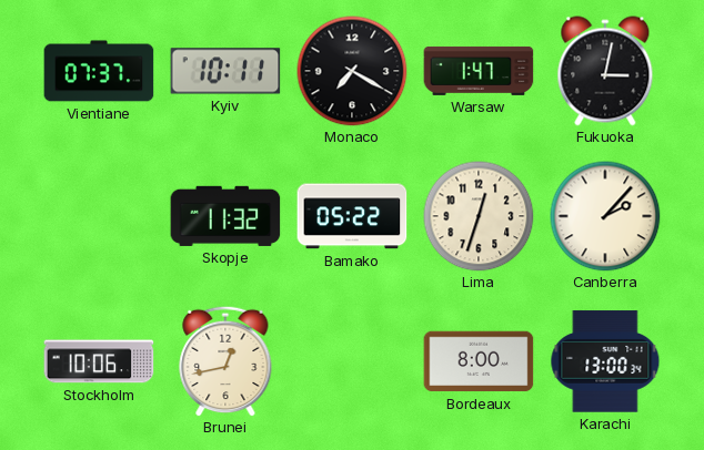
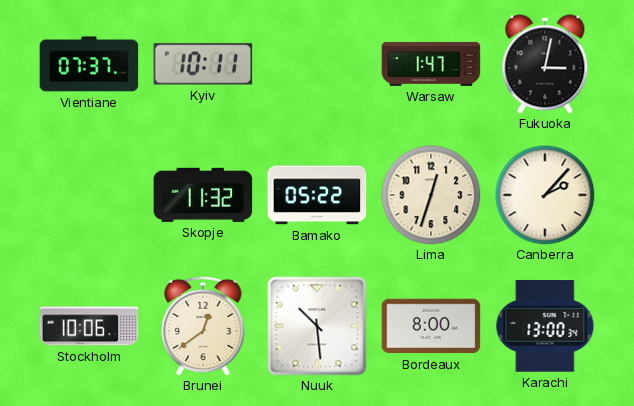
Monaco: 7:20 -> none (352, 71)
Brunei: 12:43 -> 12:39 (203, 326)
Nuuk: none -> 10:29 (317, 326)
